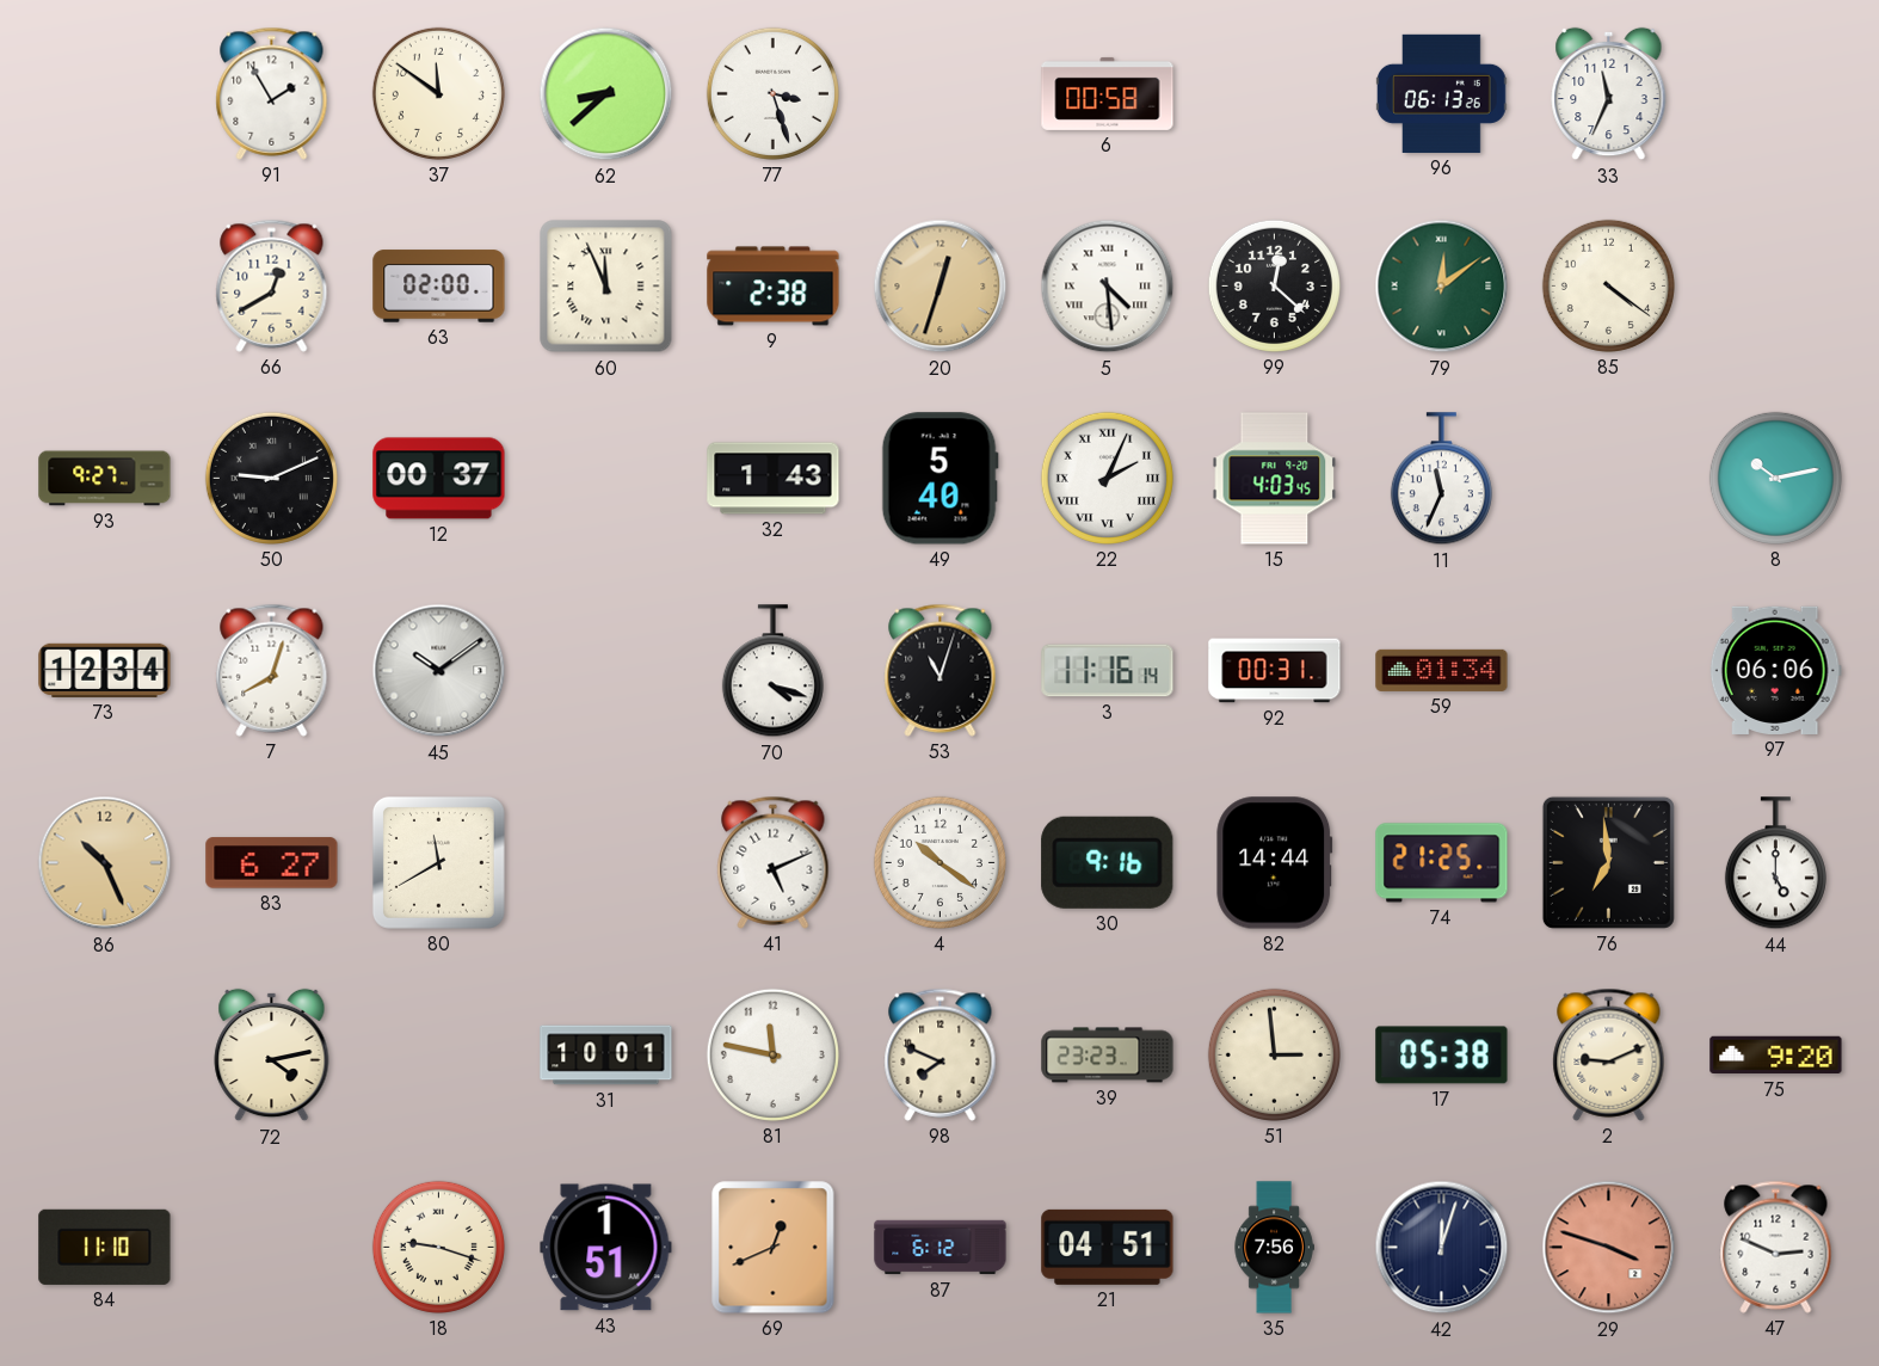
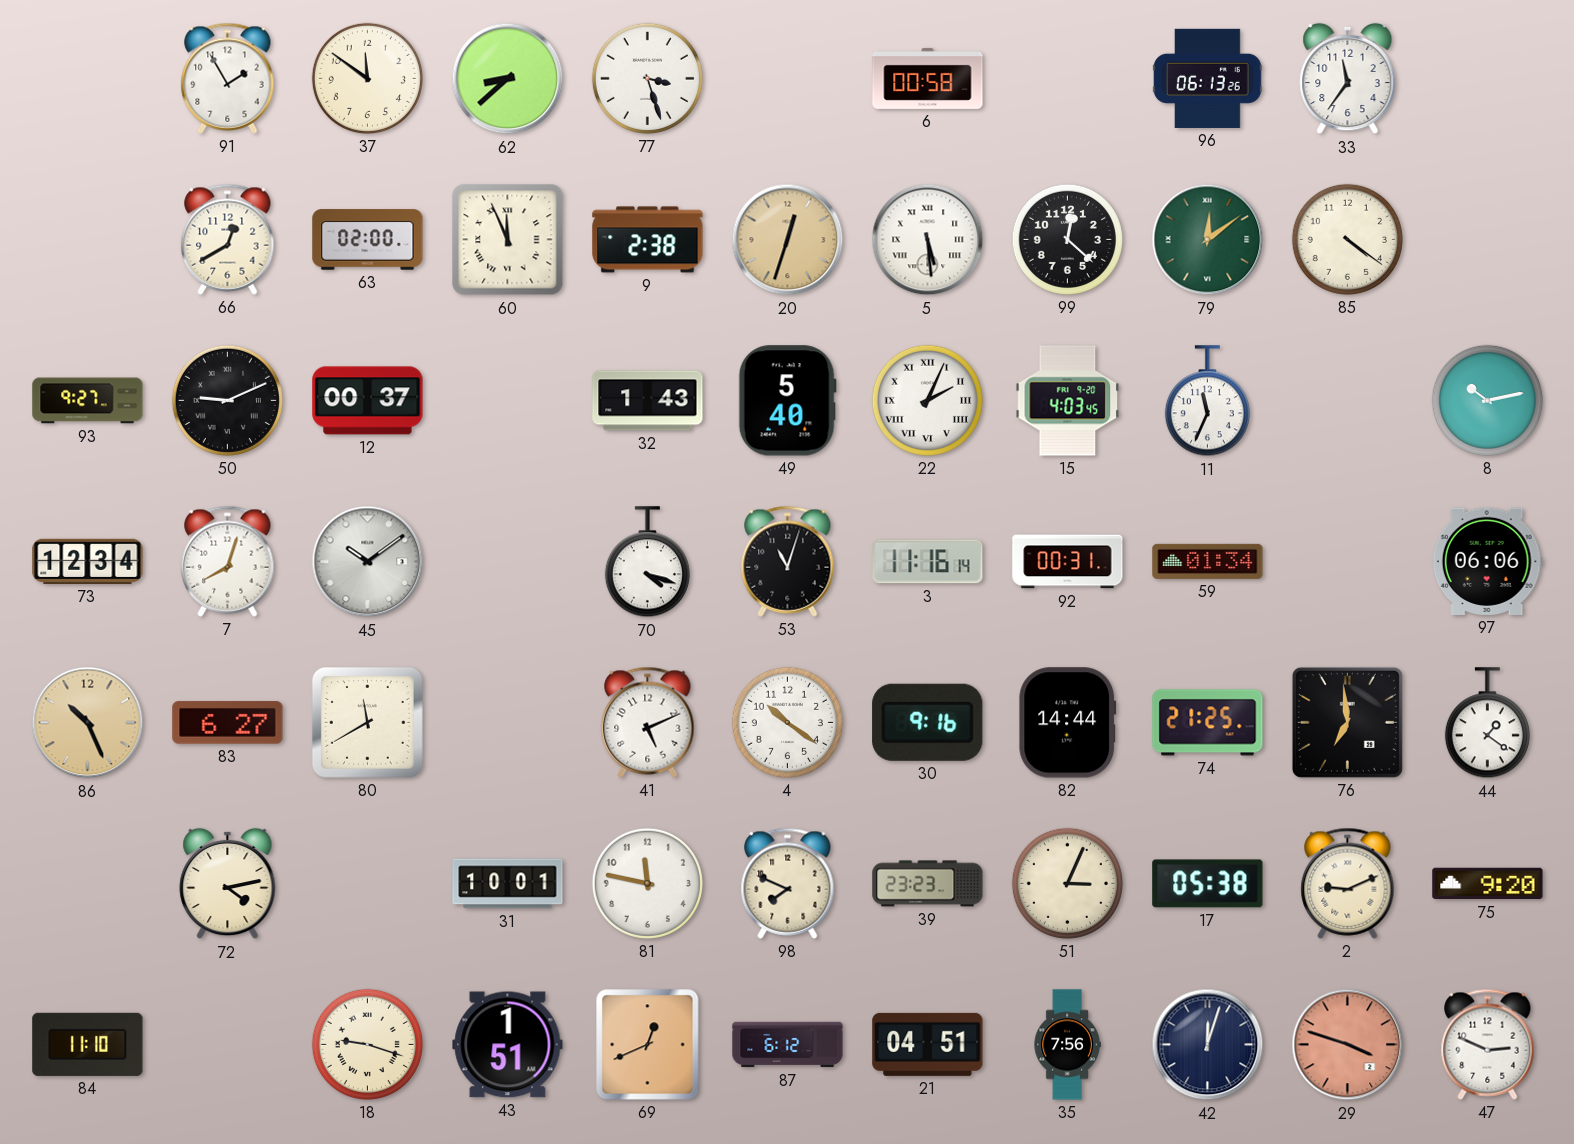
33: 11:34 -> 11:36 (1348, 79)
5: 4:29 -> 5:29 (928, 240)
44: 5:00 -> 1:21 (1487, 723)
51: 2:59 -> 3:04 (1067, 883)
